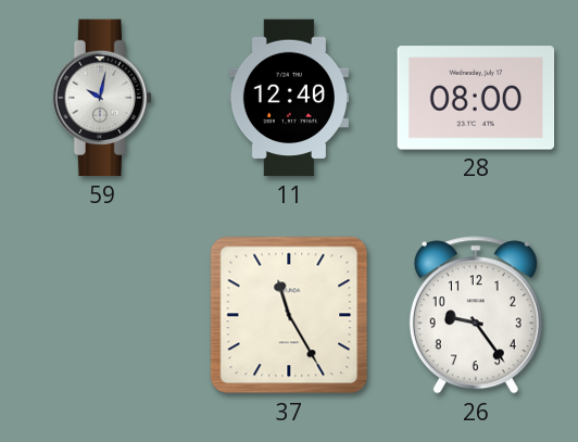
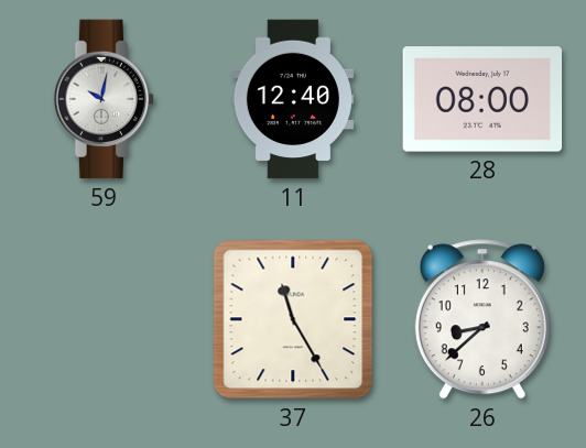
26: 9:24 -> 8:38 (482, 319)
